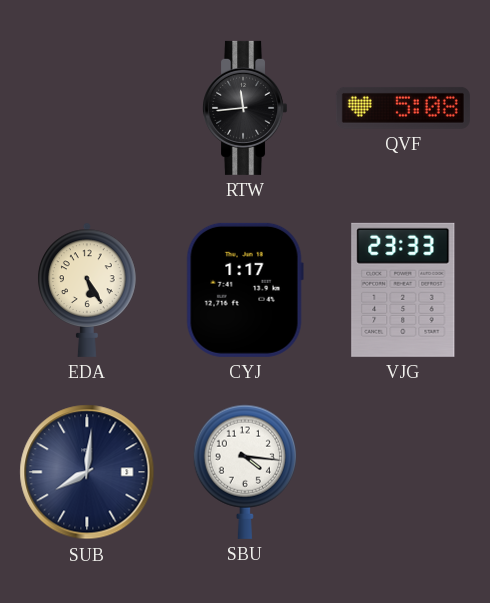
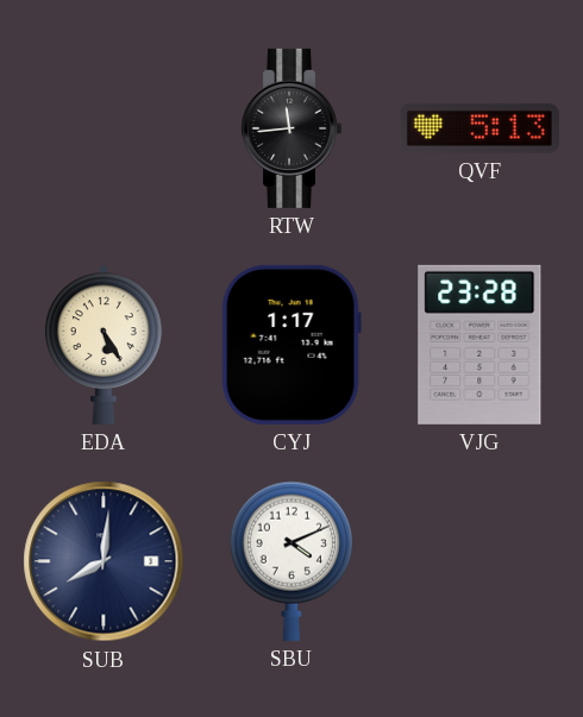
QVF: 5:08 -> 5:13 (479, 128)
VJG: 23:33 -> 23:28 (479, 345)
SBU: 4:16 -> 4:11 (291, 561)
